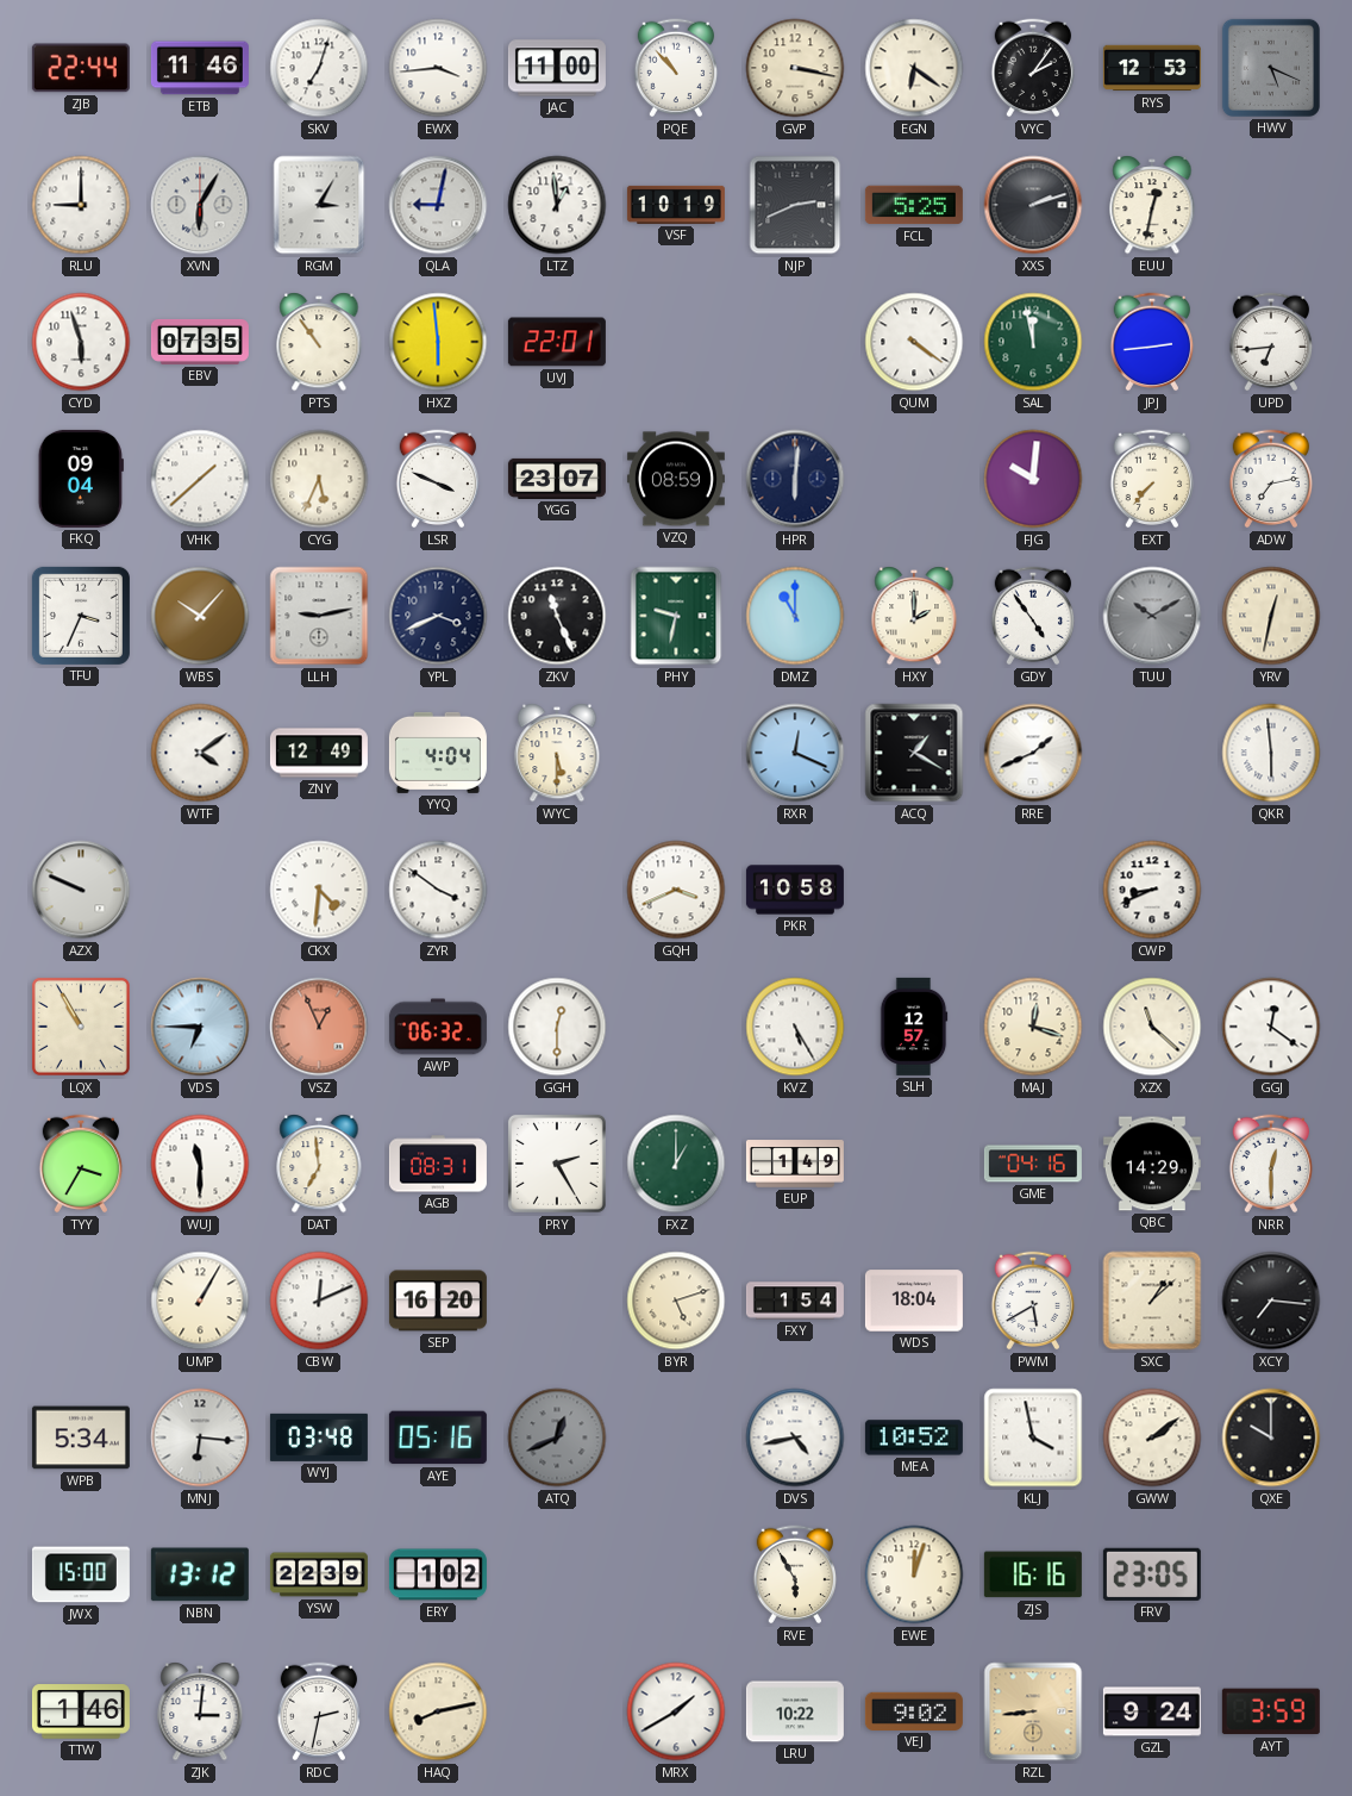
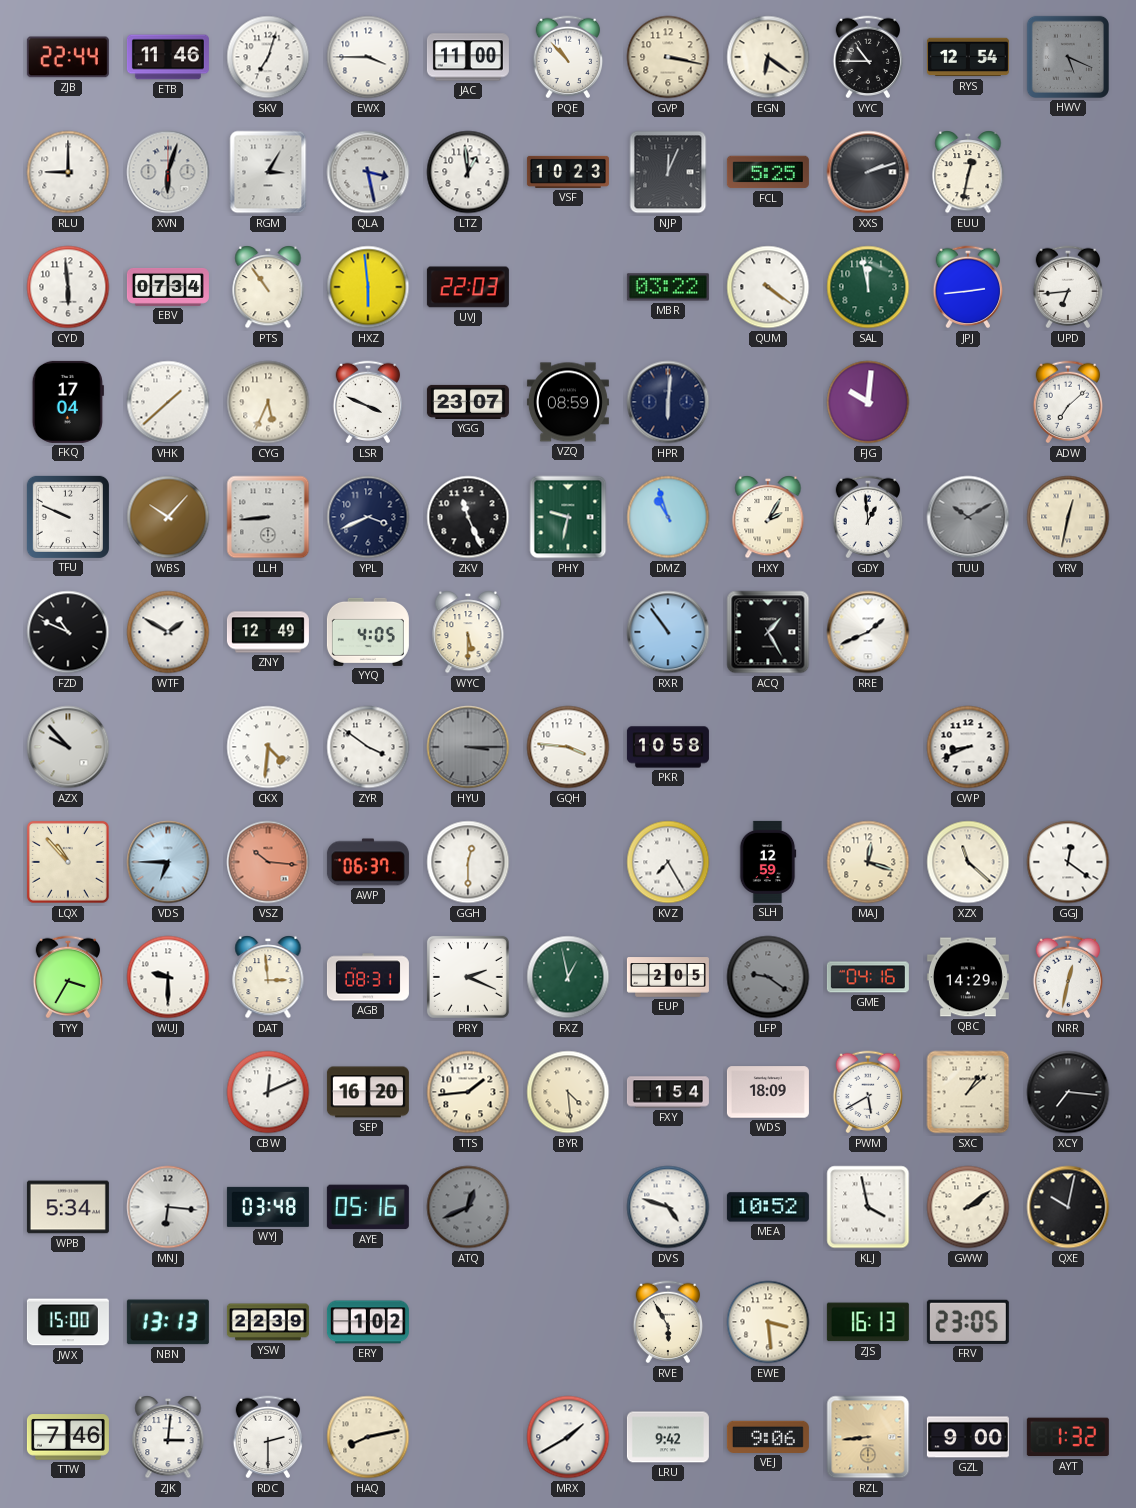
EWX: 3:44 -> 3:45 (368, 57)
VYC: 2:06 -> 10:45 (868, 57)
RYS: 12:53 -> 12:54 (968, 57)
XVN: 6:05 -> 6:03 (168, 172)
QLA: 9:02 -> 3:28 (368, 172)
VSF: 10:19 -> 10:23 (568, 172)
NJP: 2:41 -> 12:04 (668, 172)
CYD: 5:57 -> 5:59 (68, 287)
EBV: 07:35 -> 07:34 (168, 287)
UVJ: 22:01 -> 22:03 (468, 287)
MBR: none -> 03:22 (668, 287)
FKQ: 09:04 -> 17:04 (68, 402)
EXT: 7:37 -> none (1152, 479)
ADW: 7:13 -> 7:08 (1068, 402)
TFU: 3:34 -> 9:49 (68, 517)
LLH: 9:13 -> 8:44 (268, 517)
DMZ: 11:00 -> 10:57 (668, 517)
HXY: 2:00 -> 2:05 (768, 517)
GDY: 4:54 -> 12:59 (868, 517)
FZD: none -> 10:49 (68, 632)
WTF: 4:09 -> 1:50 (168, 632)
YYQ: 4:04 -> 4:05 (368, 632)
RXR: 12:19 -> 10:54 (668, 632)
ACQ: 1:20 -> 1:25 (768, 632)
QKR: 5:59 -> none (1271, 753)
AZX: 9:49 -> 9:53 (68, 747)
HYU: none -> 3:15 (468, 747)
GQH: 3:41 -> 3:46 (568, 747)
LQX: 10:55 -> 10:53 (68, 862)
VSZ: 12:56 -> 10:16 (268, 862)
AWP: 06:32 -> 06:37 (368, 862)
KVZ: 5:25 -> 7:25 (668, 862)
SLH: 12:57 -> 12:59 (768, 862)
WUJ: 11:30 -> 9:30 (168, 977)
DAT: 6:59 -> 2:59 (268, 977)
PRY: 2:25 -> 2:19 (468, 977)
FXZ: 1:00 -> 12:58 (568, 977)
EUP: 1:49 -> 2:05 (668, 977)
LFP: none -> 9:21 (768, 977)
NRR: 12:30 -> 12:32 (1068, 977)
UMP: 1:05 -> none (200, 1301)
TTS: none -> 1:44 (468, 1092)
BYR: 5:12 -> 4:29 (568, 1092)
WDS: 18:04 -> 18:09 (768, 1092)
DVS: 4:43 -> 4:48 (668, 1207)
QXE: 10:00 -> 10:02 (1068, 1207)
NBN: 13:12 -> 13:13 (168, 1322)
EWE: 12:03 -> 3:29 (768, 1322)
ZJS: 16:16 -> 16:13 (868, 1322)
TTW: 1:46 -> 7:46 (68, 1437)
RDC: 2:32 -> 2:30 (268, 1437)
LRU: 10:22 -> 9:42 (668, 1437)
VEJ: 9:02 -> 9:06 (768, 1437)
GZL: 9:24 -> 9:00 (968, 1437)
AYT: 3:59 -> 1:32 (1068, 1437)
